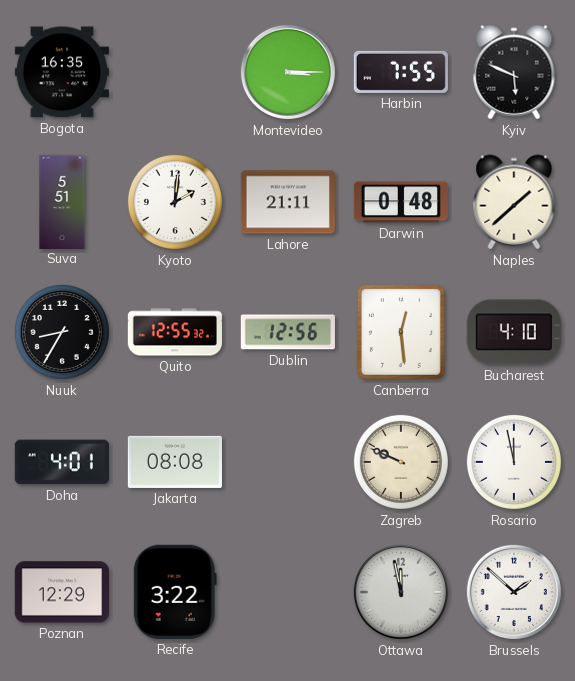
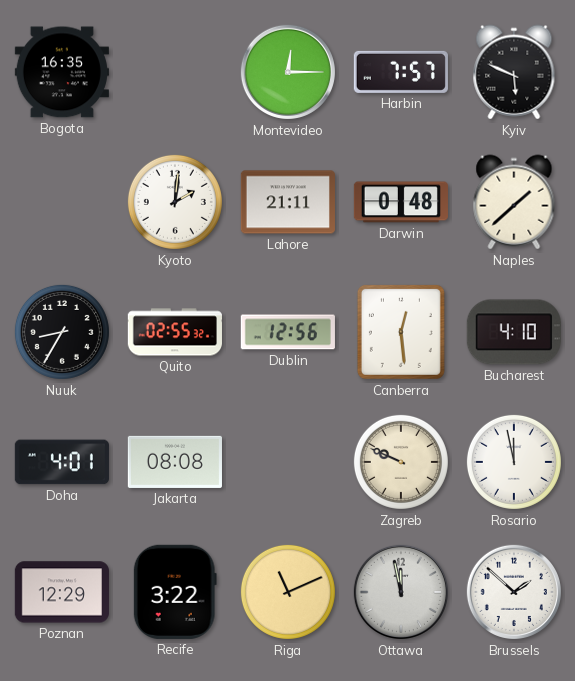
Montevideo: 3:15 -> 12:15 (288, 72)
Harbin: 7:55 -> 7:57 (401, 72)
Suva: 5:51 -> none (62, 201)
Quito: 12:55 -> 02:55 (175, 332)
Riga: none -> 11:11 (288, 592)
